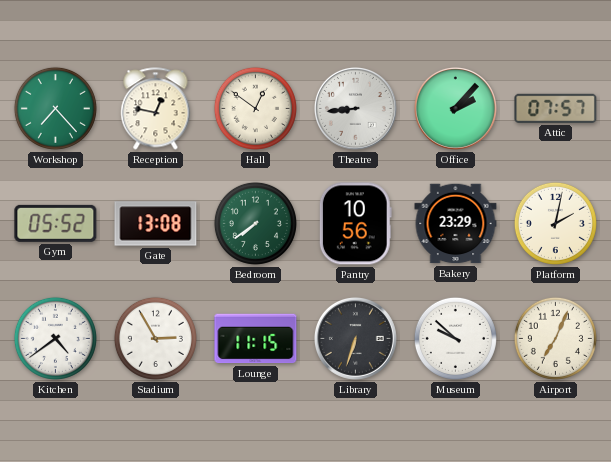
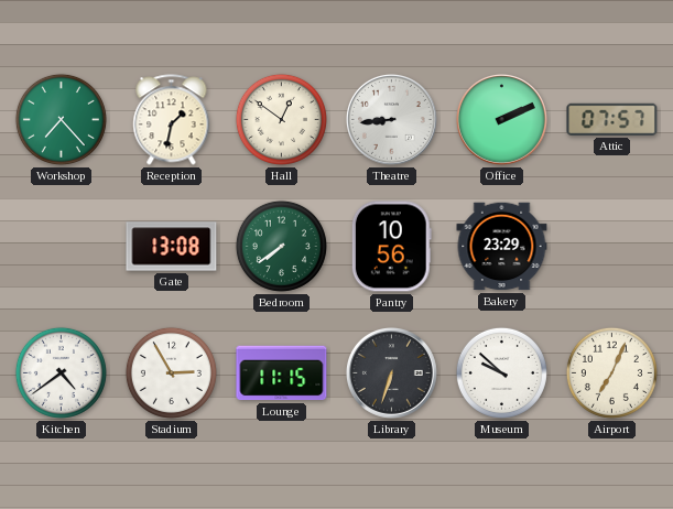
Reception: 12:47 -> 1:32 (172, 120)
Office: 2:07 -> 2:11 (501, 119)
Gym: 05:52 -> none (56, 223)
Platform: 2:02 -> none (555, 223)
